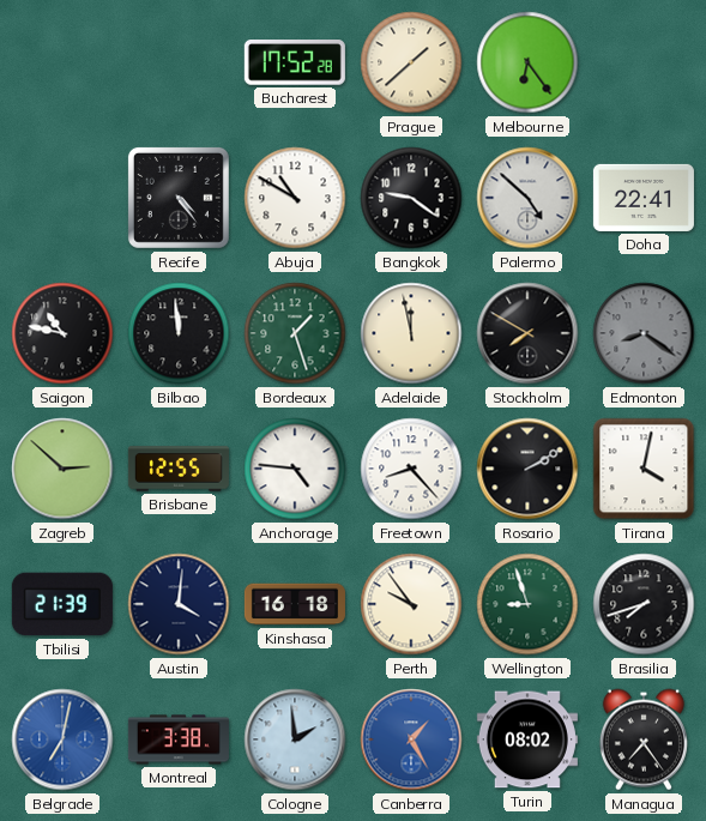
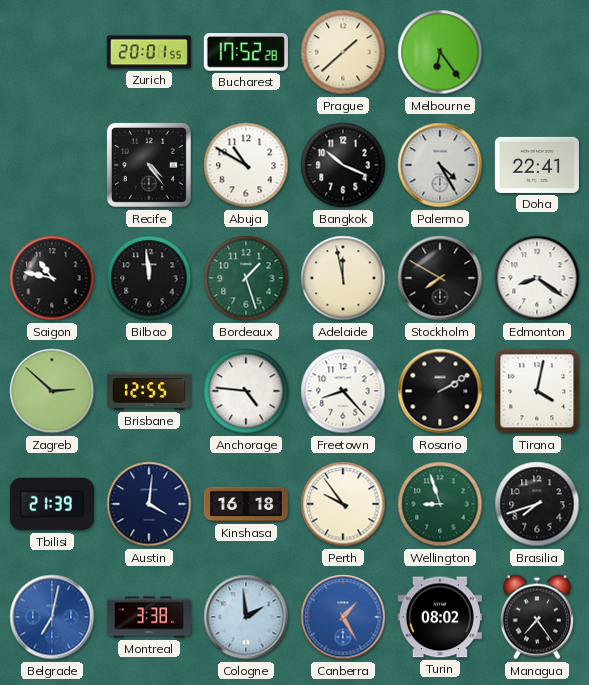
Zurich: none -> 20:01 (149, 52)
Bangkok: 9:21 -> 10:19 (343, 165)
Palermo: 4:52 -> 4:25 (440, 165)
Edmonton dial: grey -> white (537, 278)
